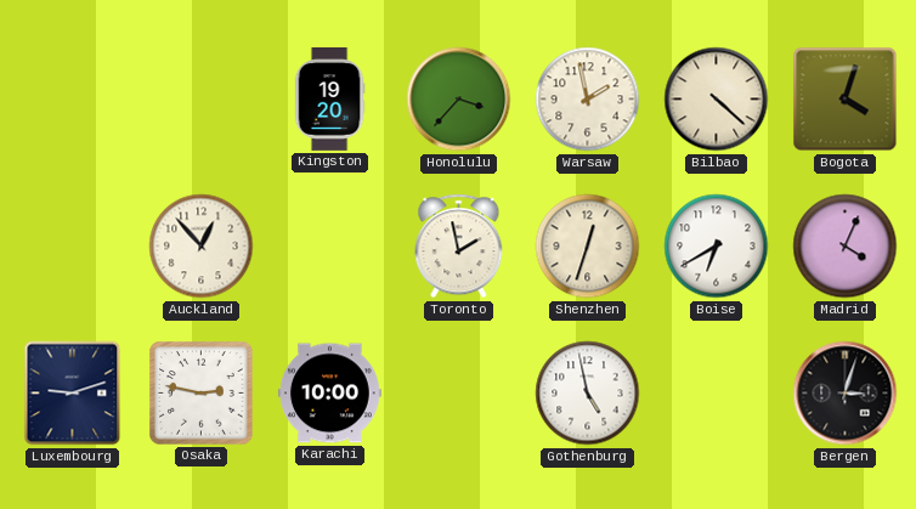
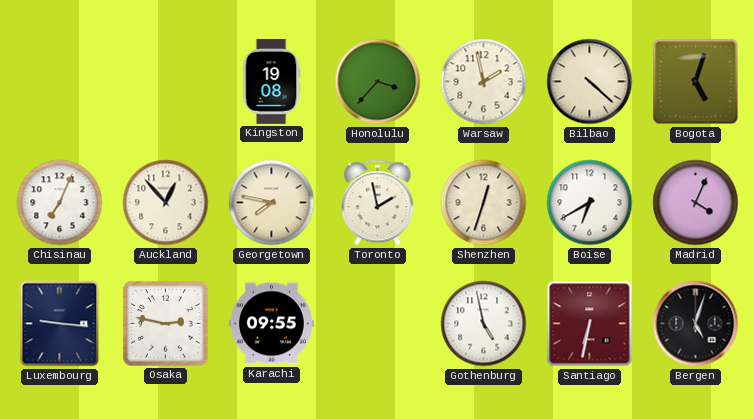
Kingston: 19:20 -> 19:08 (271, 82)
Bogota: 4:03 -> 5:03 (696, 82)
Chisinau: none -> 7:04 (60, 203)
Georgetown: none -> 7:47 (272, 203)
Luxembourg: 9:12 -> 9:16 (60, 324)
Karachi: 10:00 -> 09:55 (271, 324)
Santiago: none -> 6:32 (590, 324)
Bergen: 3:03 -> 5:03 (696, 324)
